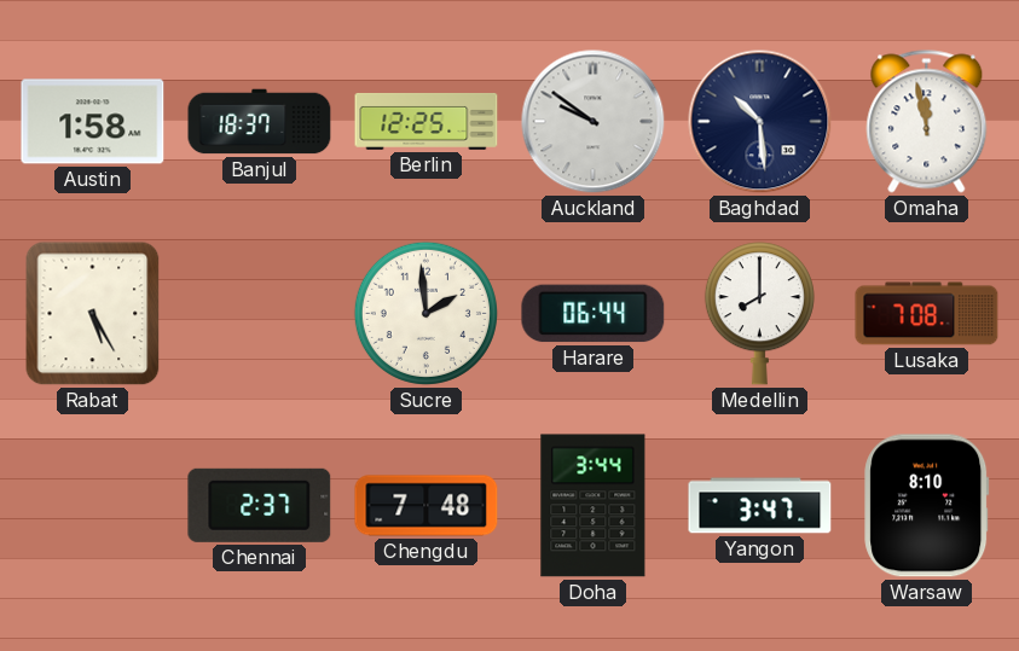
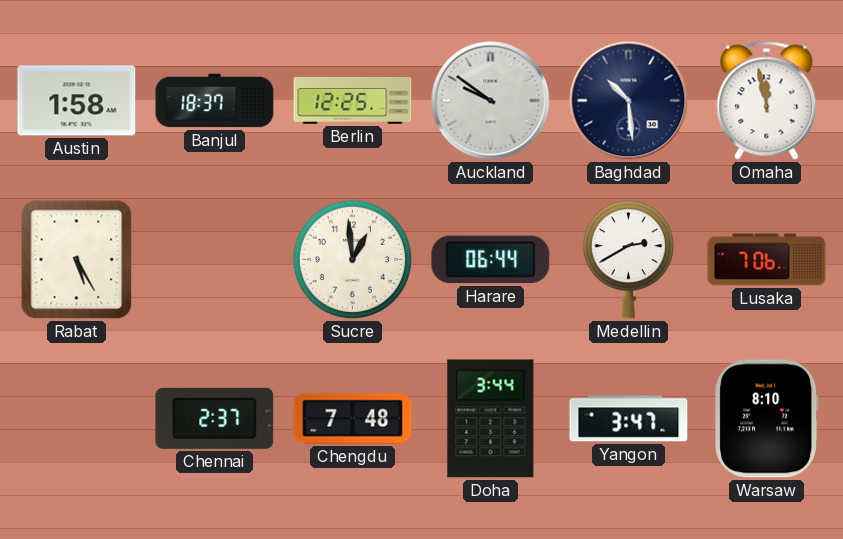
Sucre: 1:59 -> 12:59 (352, 259)
Medellin: 8:00 -> 2:40 (628, 260)
Lusaka: 7:08 -> 7:06 (767, 260)
